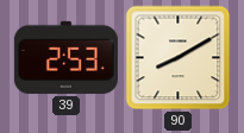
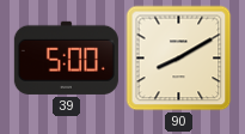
39: 2:53 -> 5:00 (66, 57)
